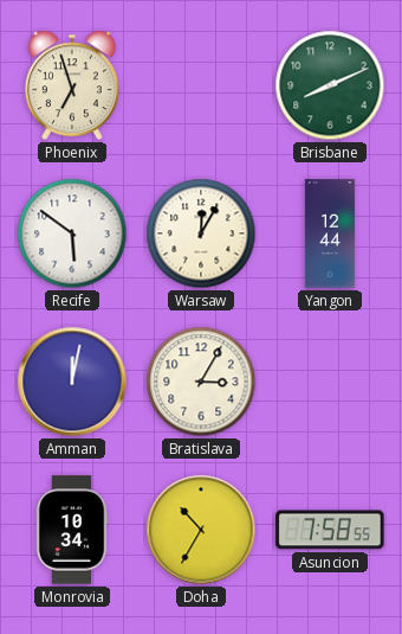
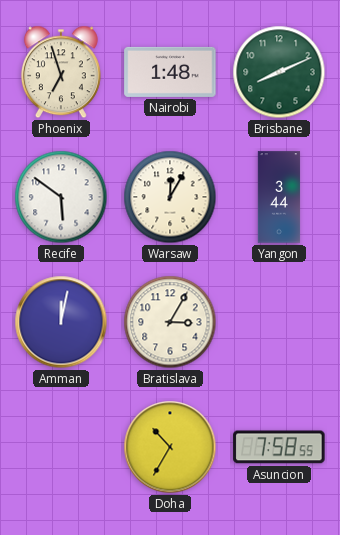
Nairobi: none -> 1:48 (170, 72)
Yangon: 12:44 -> 3:44 (279, 197)
Monrovia: 10:34 -> none (72, 530)
